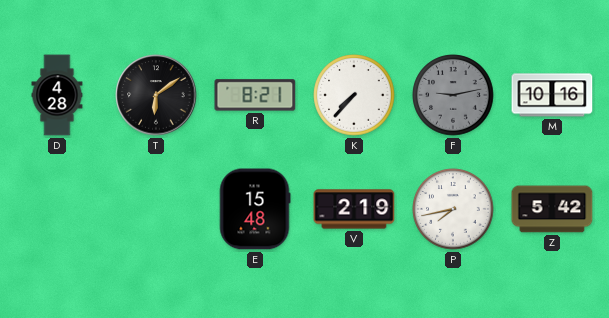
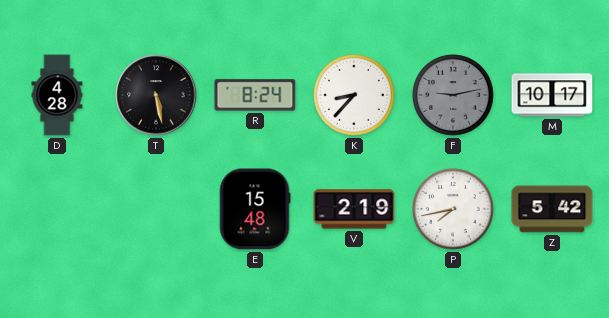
T: 6:09 -> 5:28 (156, 95)
R: 8:21 -> 8:24 (255, 95)
K: 7:37 -> 8:37 (354, 95)
M: 10:16 -> 10:17 (552, 95)
